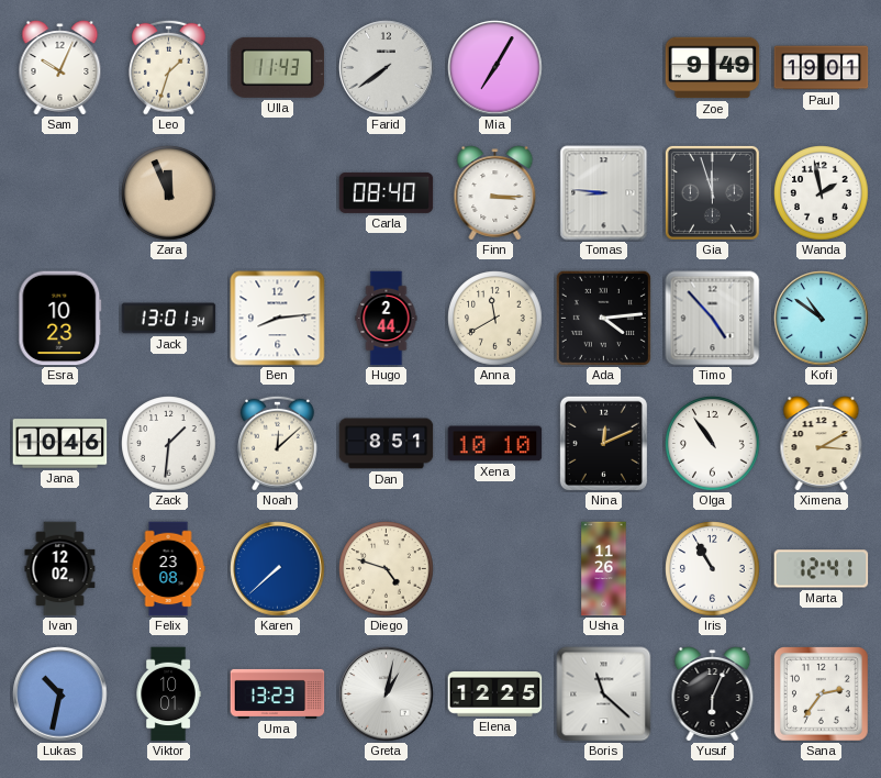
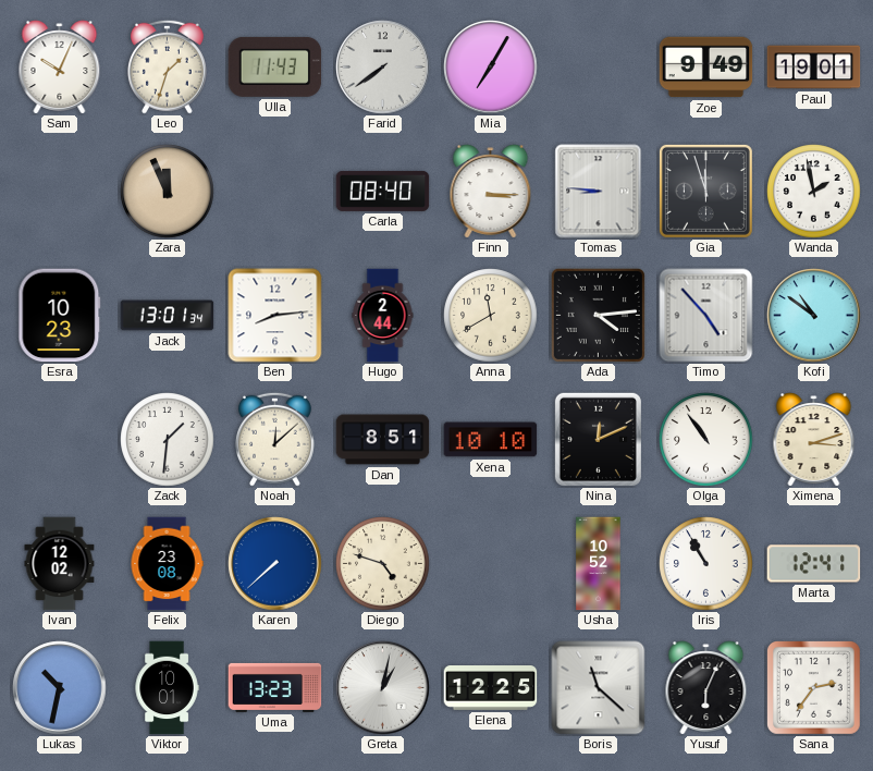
Jana: 10:46 -> none (60, 444)
Ximena: 3:10 -> 3:12 (814, 440)
Usha: 11:26 -> 10:52 (599, 564)
